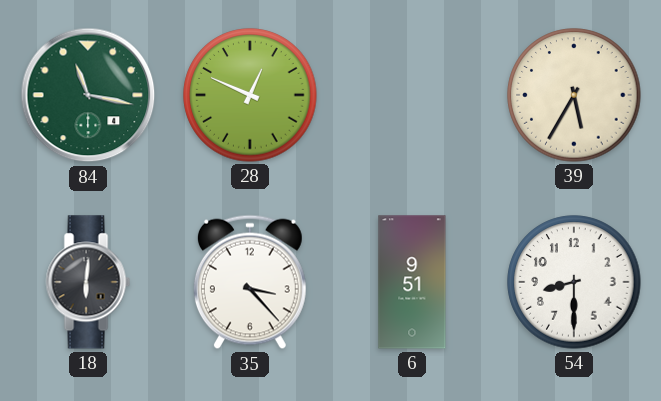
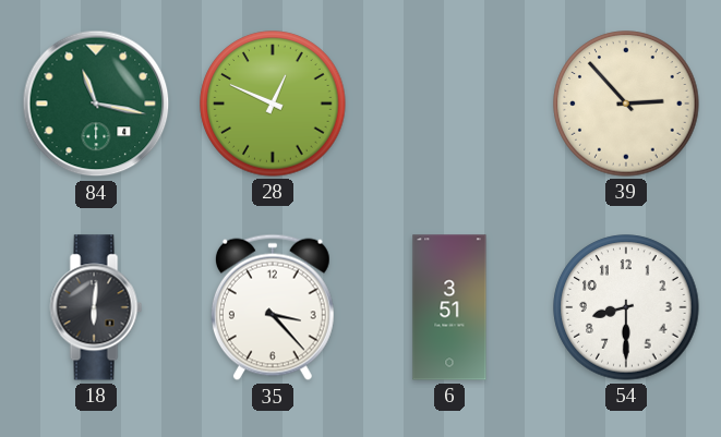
39: 5:35 -> 2:53 (626, 104)
6: 9:51 -> 3:51 (449, 307)
